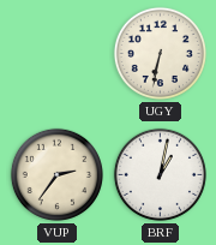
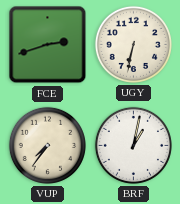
FCE: none -> 2:42 (48, 45)
VUP: 2:36 -> 7:36 (47, 145)
